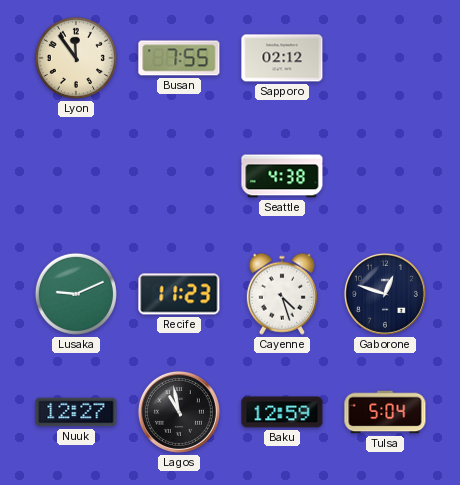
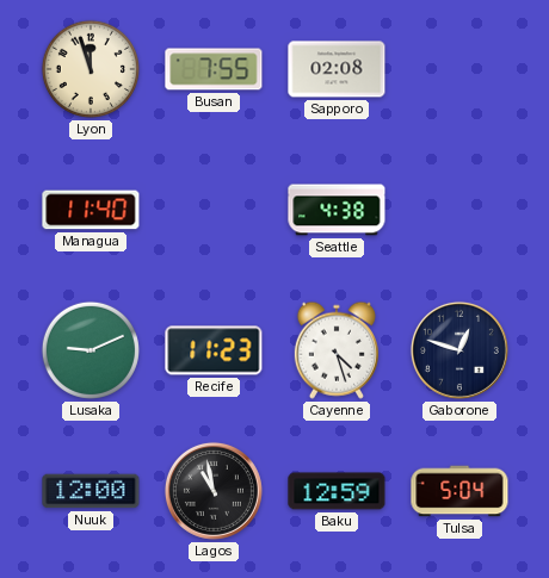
Lyon: 11:54 -> 11:57 (91, 69)
Sapporo: 02:12 -> 02:08 (337, 69)
Managua: none -> 11:40 (91, 210)
Nuuk: 12:27 -> 12:00 (91, 491)
